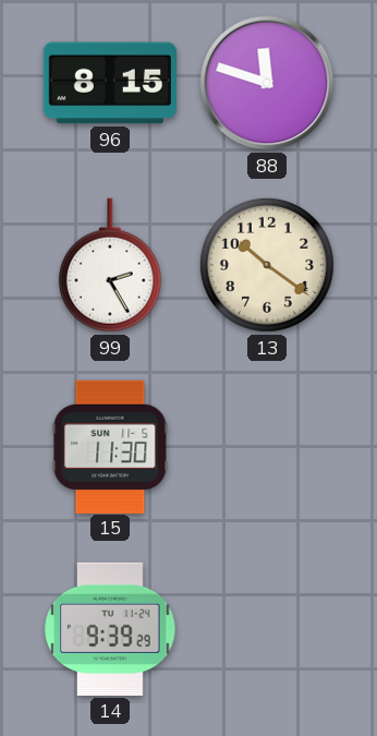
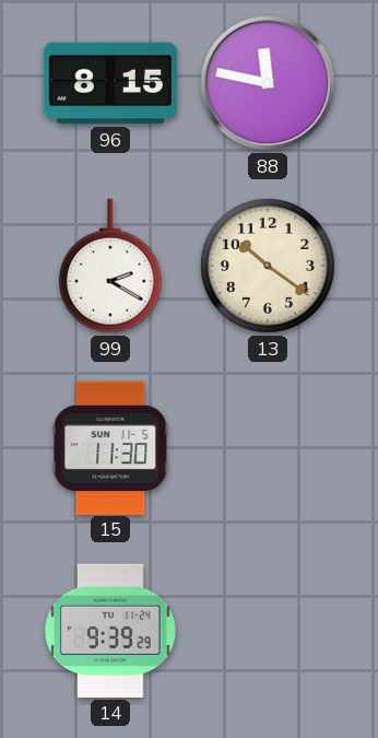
88: 11:48 -> 11:47 (268, 83)
99: 2:25 -> 2:20 (110, 266)
